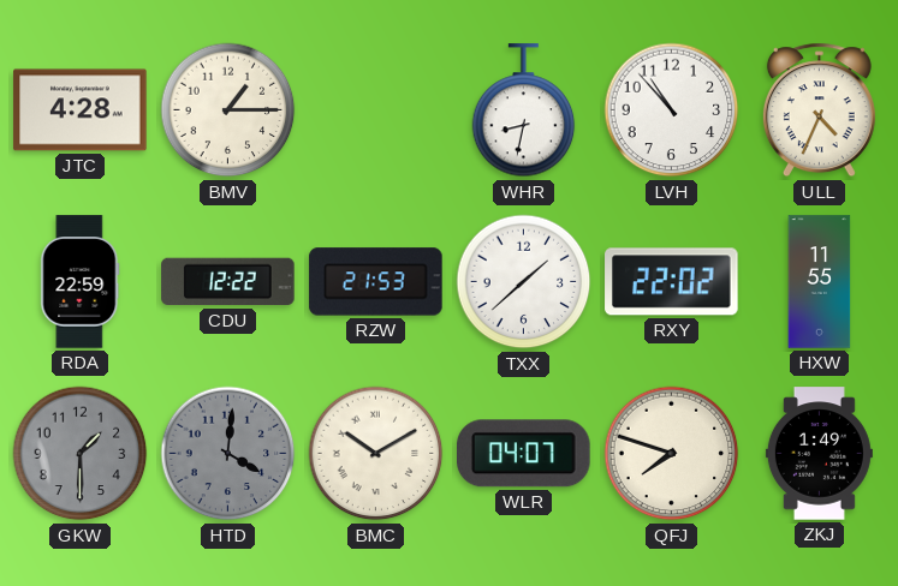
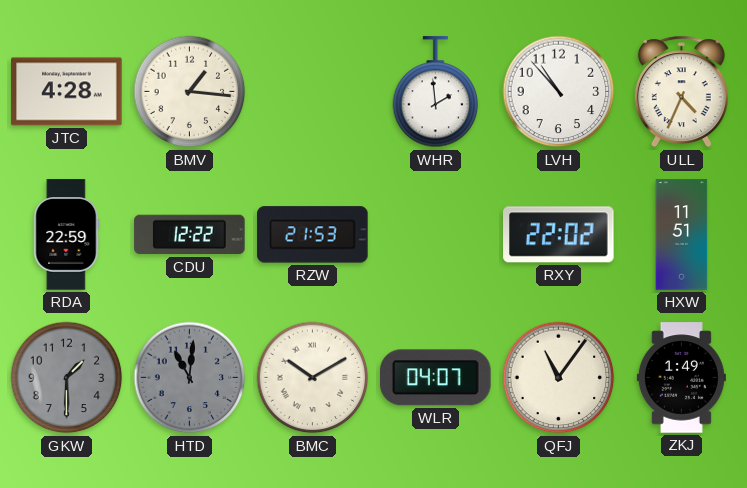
BMV: 1:15 -> 1:16 (190, 92)
WHR: 8:32 -> 1:59 (436, 92)
TXX: 1:38 -> none (524, 282)
HXW: 11:55 -> 11:51 (682, 235)
HTD: 4:01 -> 11:01 (190, 378)
QFJ: 7:48 -> 11:06 (559, 378)
